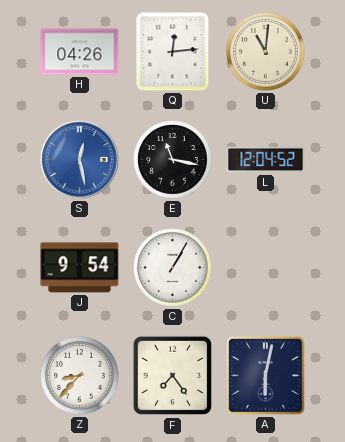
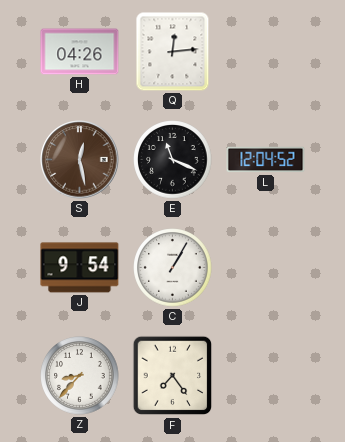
U: 11:01 -> none (266, 52)
S dial: blue -> brown (80, 160)
E: 11:17 -> 11:19 (173, 160)
A: 6:02 -> none (266, 376)
